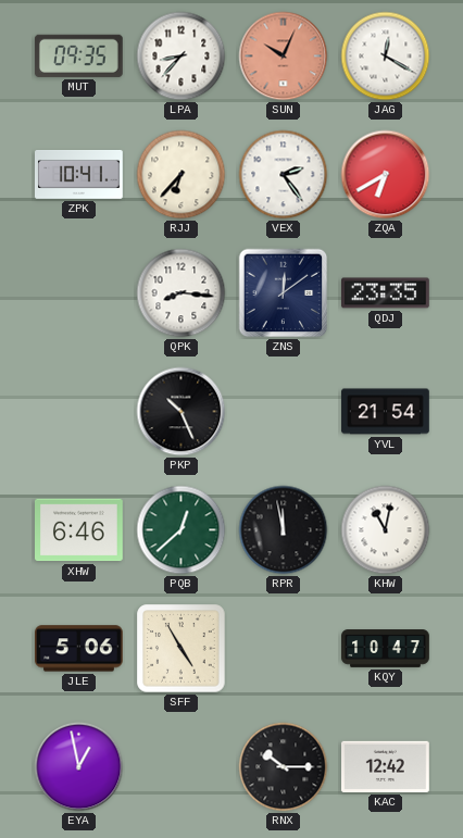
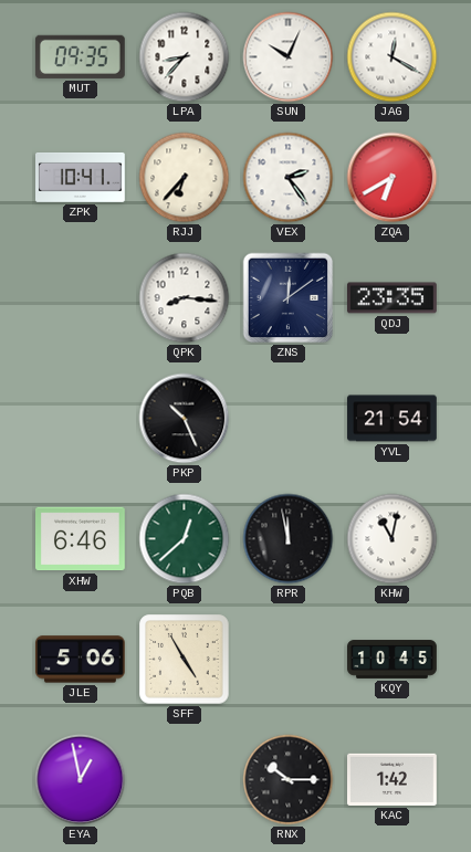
SUN dial: salmon -> white (289, 57)
KQY: 10:47 -> 10:45 (393, 660)
KAC: 12:42 -> 1:42 (393, 779)
